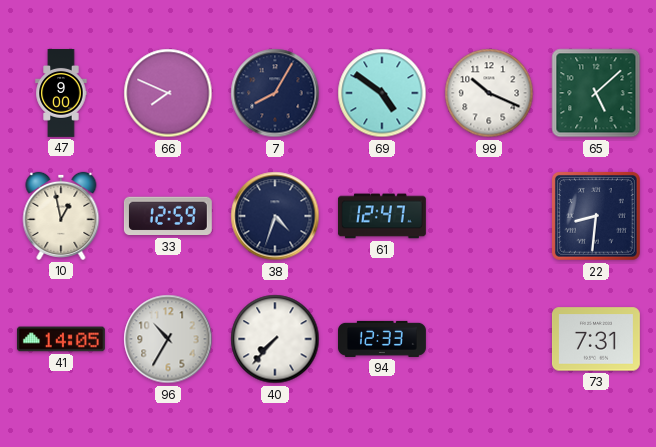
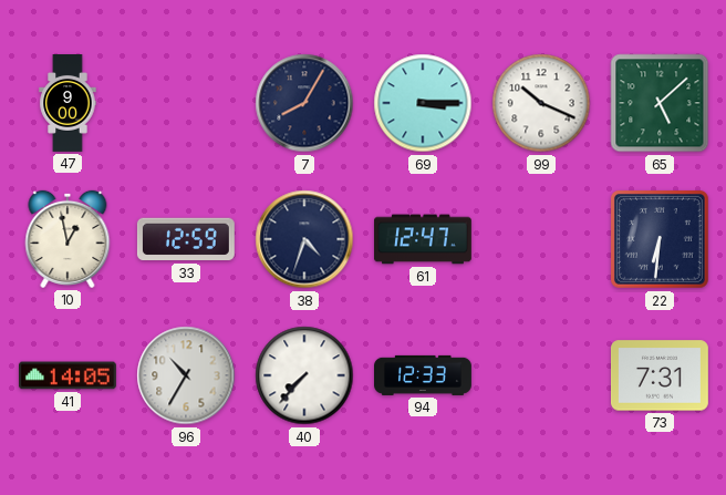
66: 7:49 -> none (168, 93)
69: 4:51 -> 3:15 (423, 103)
22: 8:31 -> 6:31 (660, 239)
